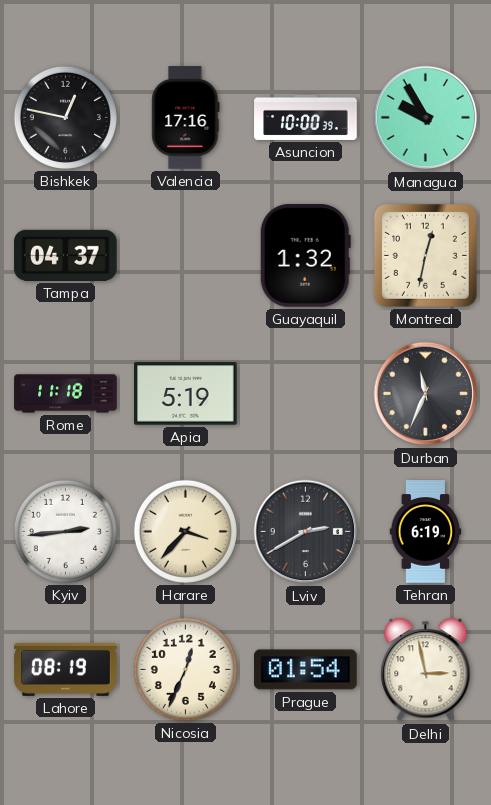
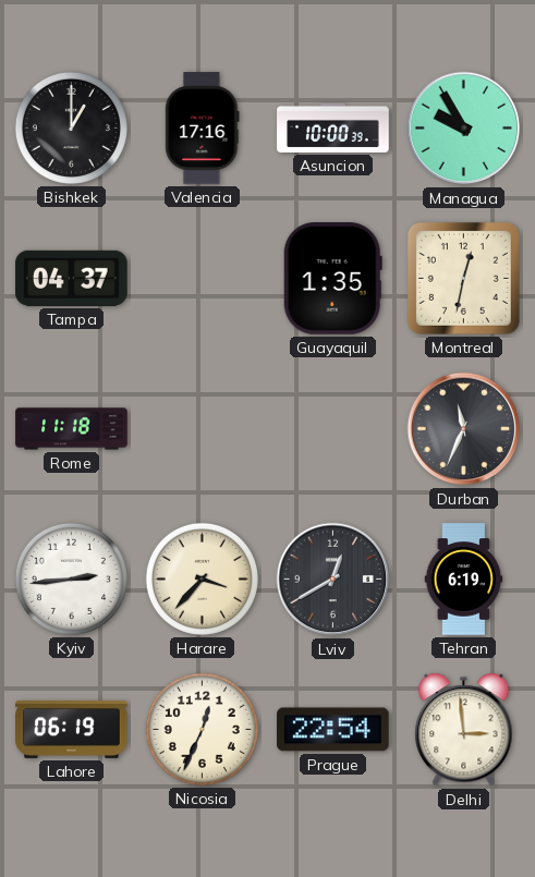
Bishkek: 12:47 -> 1:00 (71, 127)
Guayaquil: 1:32 -> 1:35 (332, 279)
Apia: 5:19 -> none (186, 394)
Lviv: 2:40 -> 12:40 (333, 580)
Lahore: 08:19 -> 06:19 (72, 729)
Prague: 01:54 -> 22:54 (333, 730)
Delhi: 2:58 -> 2:59 (464, 730)
